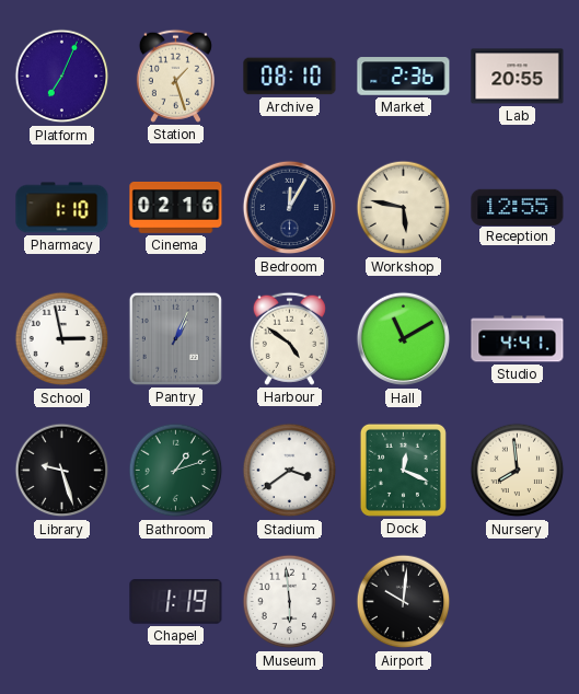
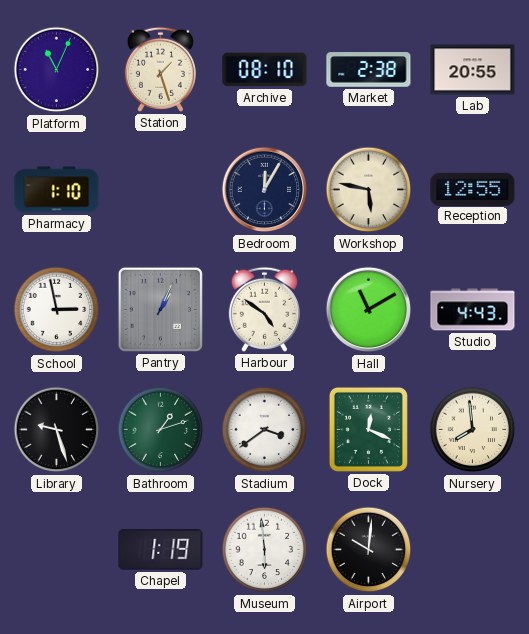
Platform: 7:04 -> 11:04 (57, 70)
Market: 2:36 -> 2:38 (369, 70)
Cinema: 02:16 -> none (176, 207)
Studio: 4:41 -> 4:43 (473, 310)
